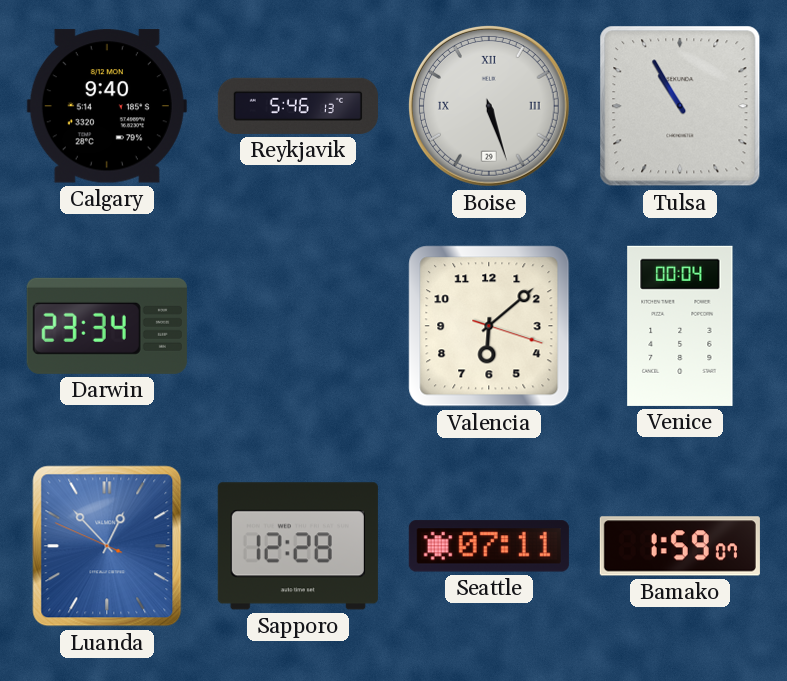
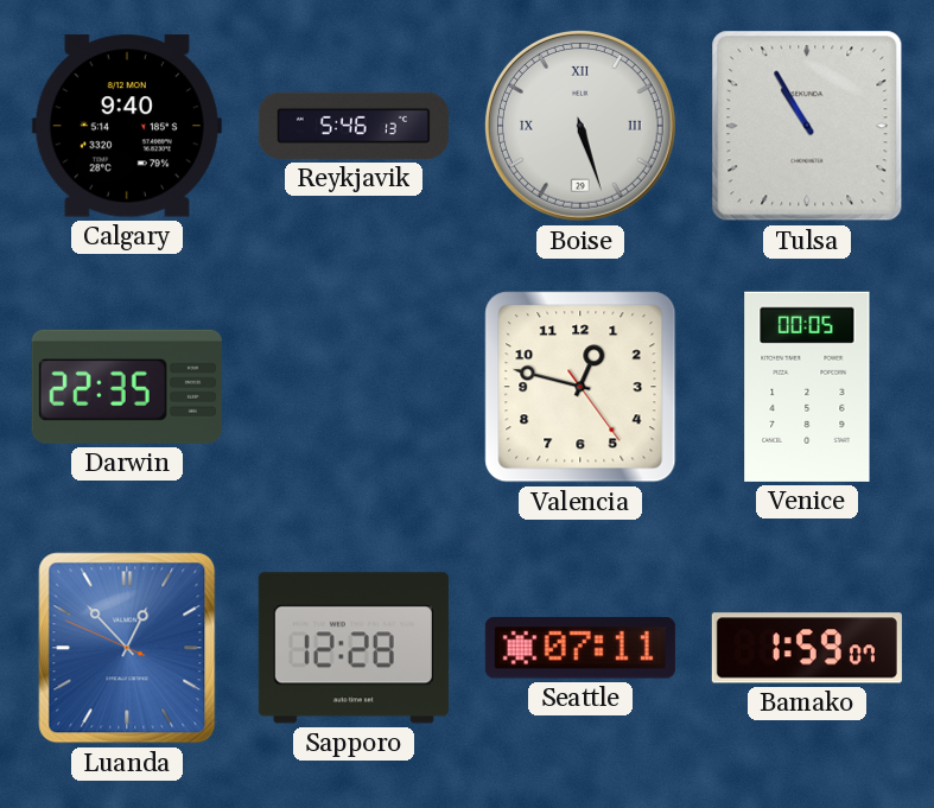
Darwin: 23:34 -> 22:35 (127, 387)
Valencia: 6:08 -> 12:47 (580, 387)
Venice: 00:04 -> 00:05 (807, 387)
